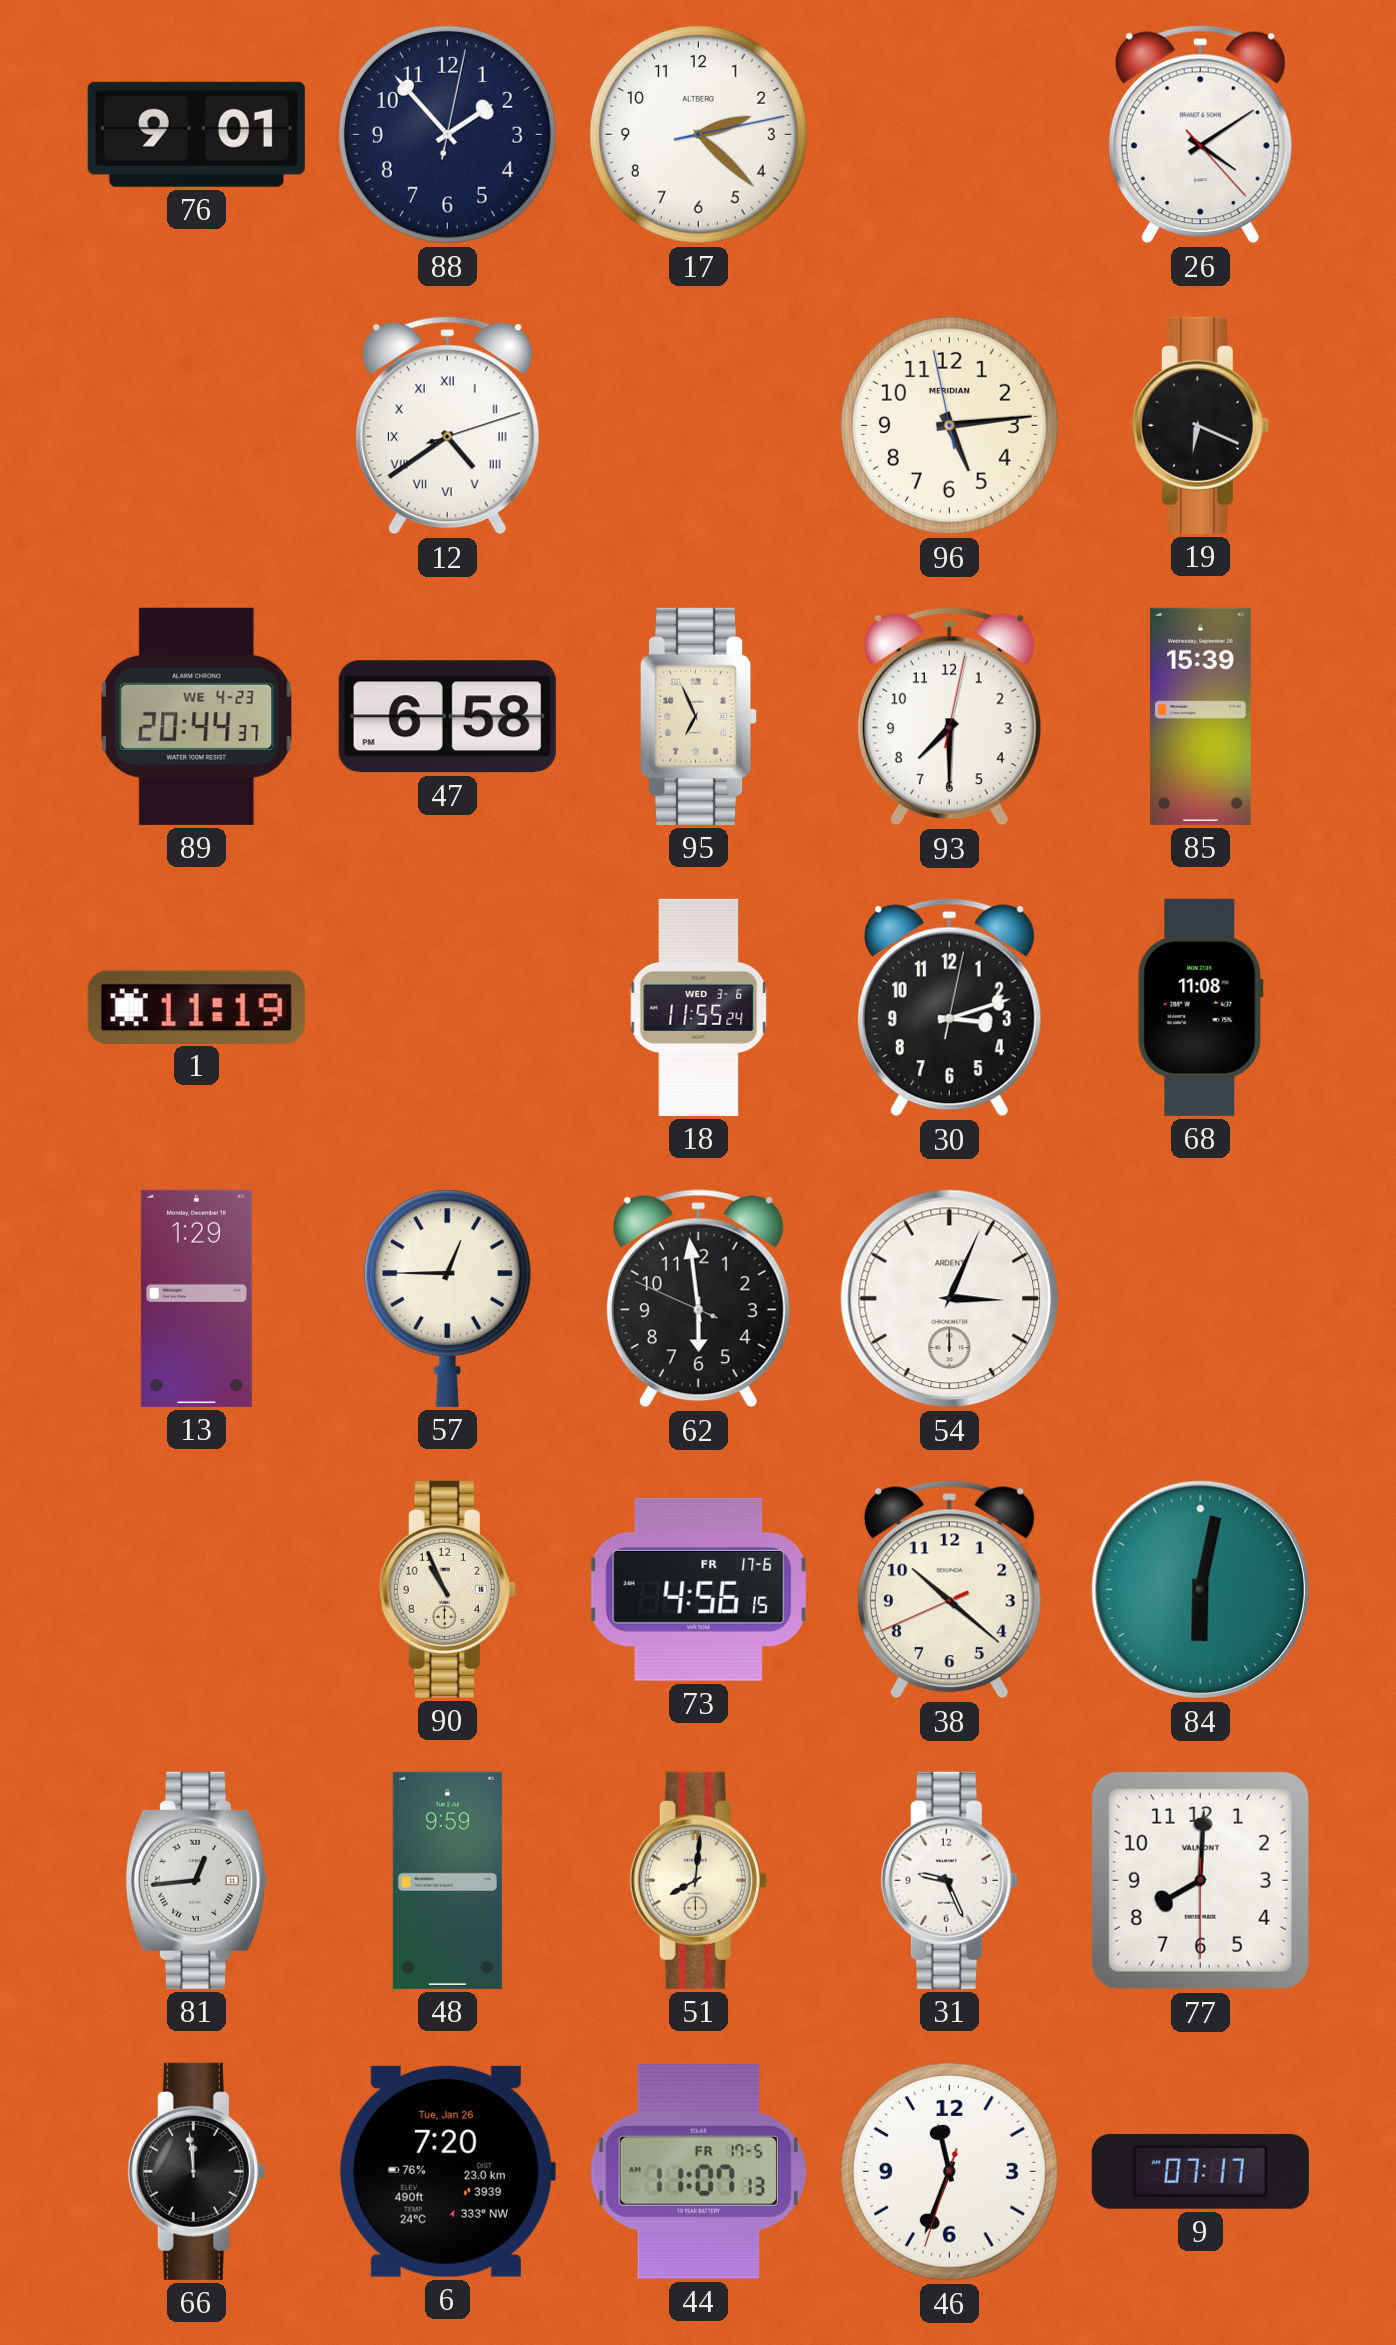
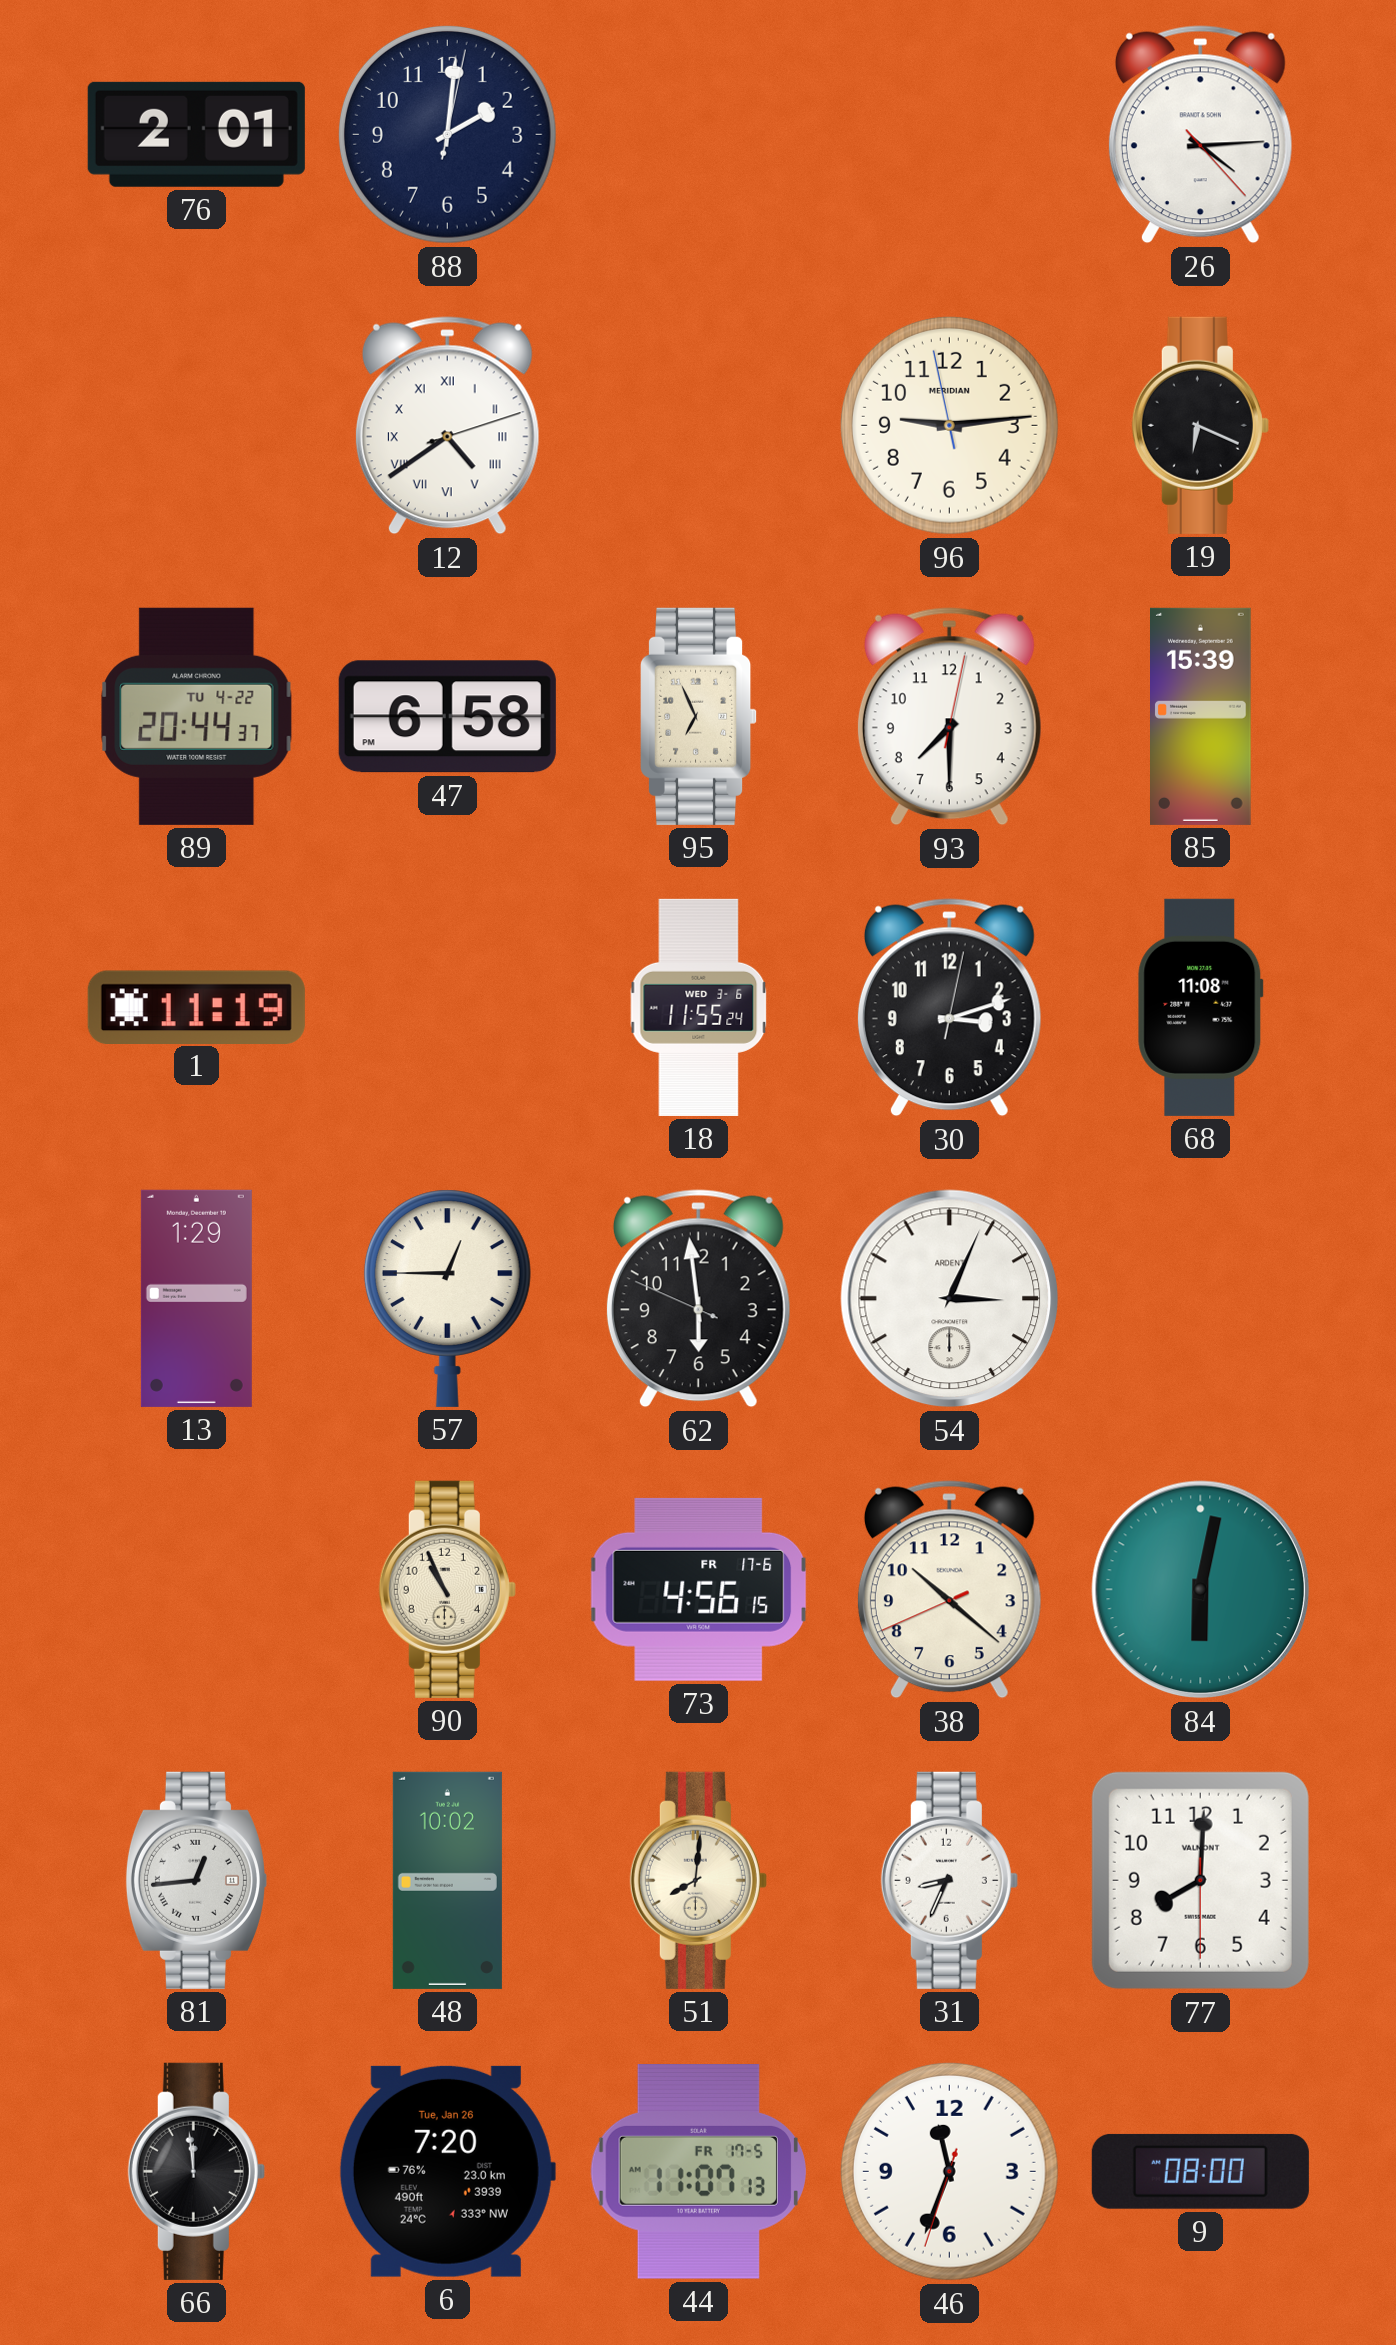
76: 9:01 -> 2:01 (196, 134)
88: 1:53 -> 2:01 (447, 134)
17: 2:22 -> none (698, 134)
26: 4:09 -> 4:14 (1200, 135)
96: 5:13 -> 9:13 (949, 425)
89 date: WE 4-23 -> TU 4-22 (197, 716)
48: 9:59 -> 10:02 (447, 1880)
31: 9:26 -> 8:34 (949, 1880)
9: 07:17 -> 08:00 (1200, 2171)
